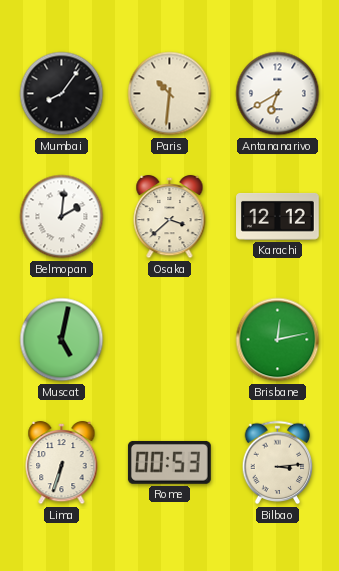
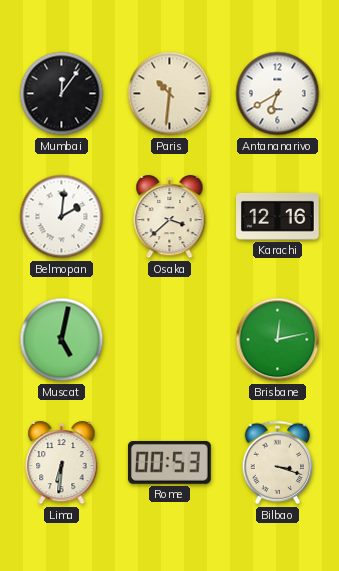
Mumbai: 8:06 -> 12:06 (62, 94)
Karachi: 12:12 -> 12:16 (278, 216)
Lima: 6:33 -> 6:31 (62, 463)
Bilbao: 3:14 -> 3:18 (278, 463)
